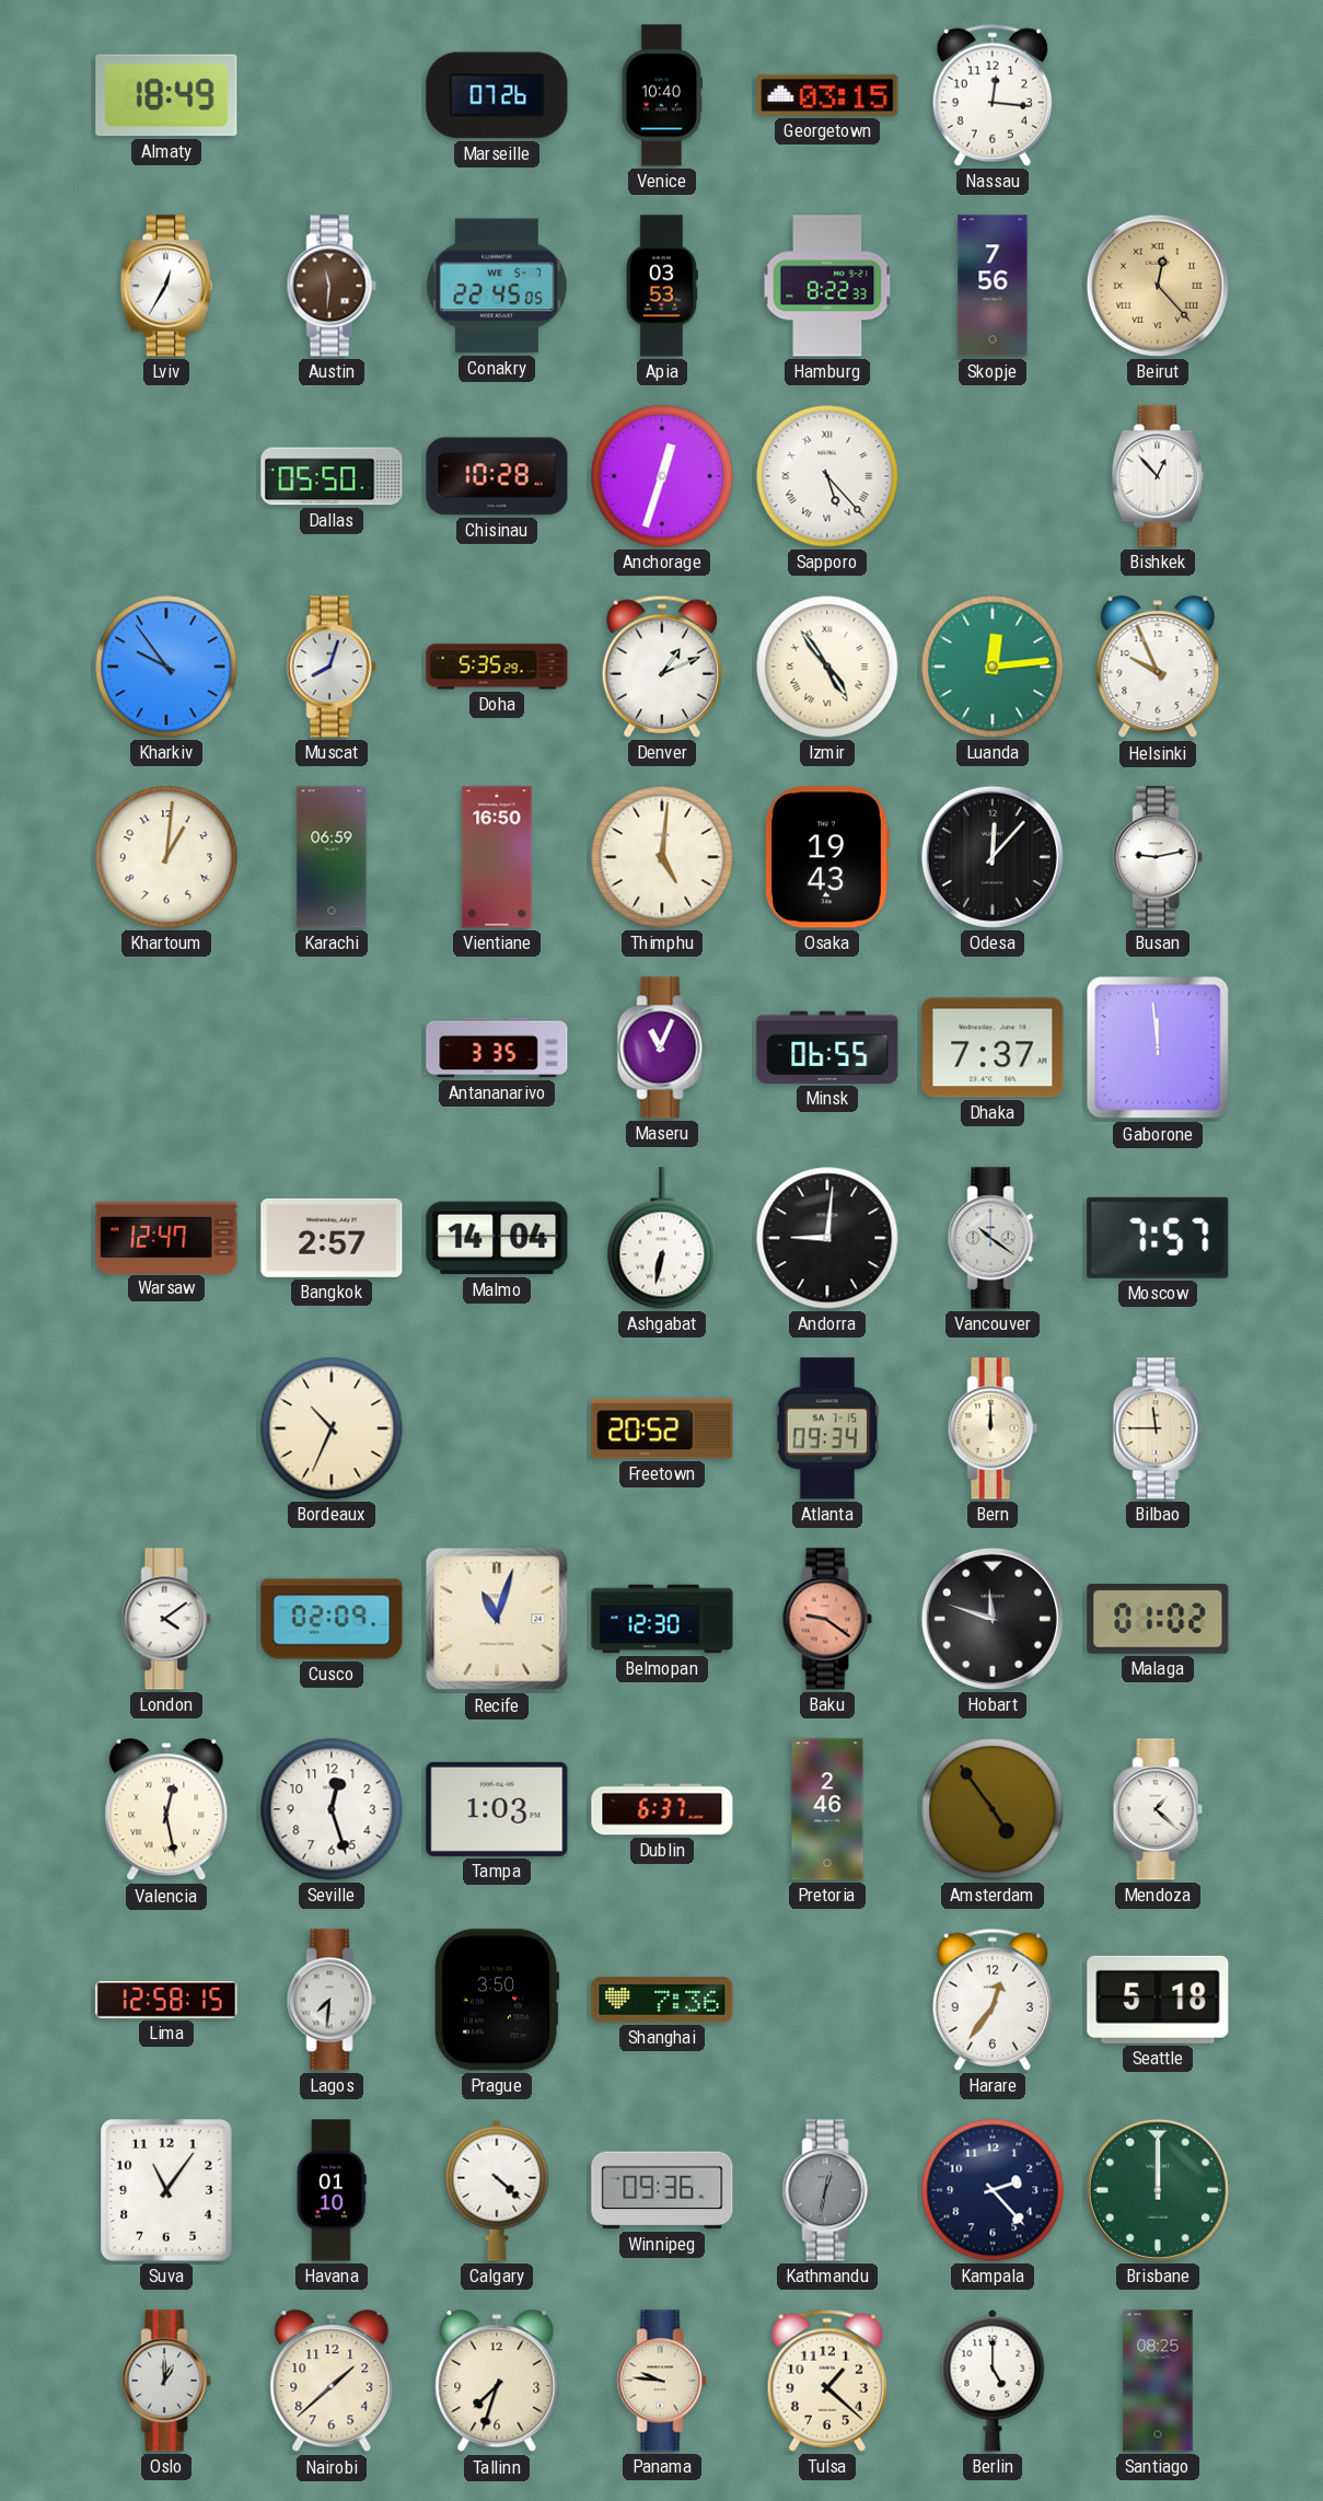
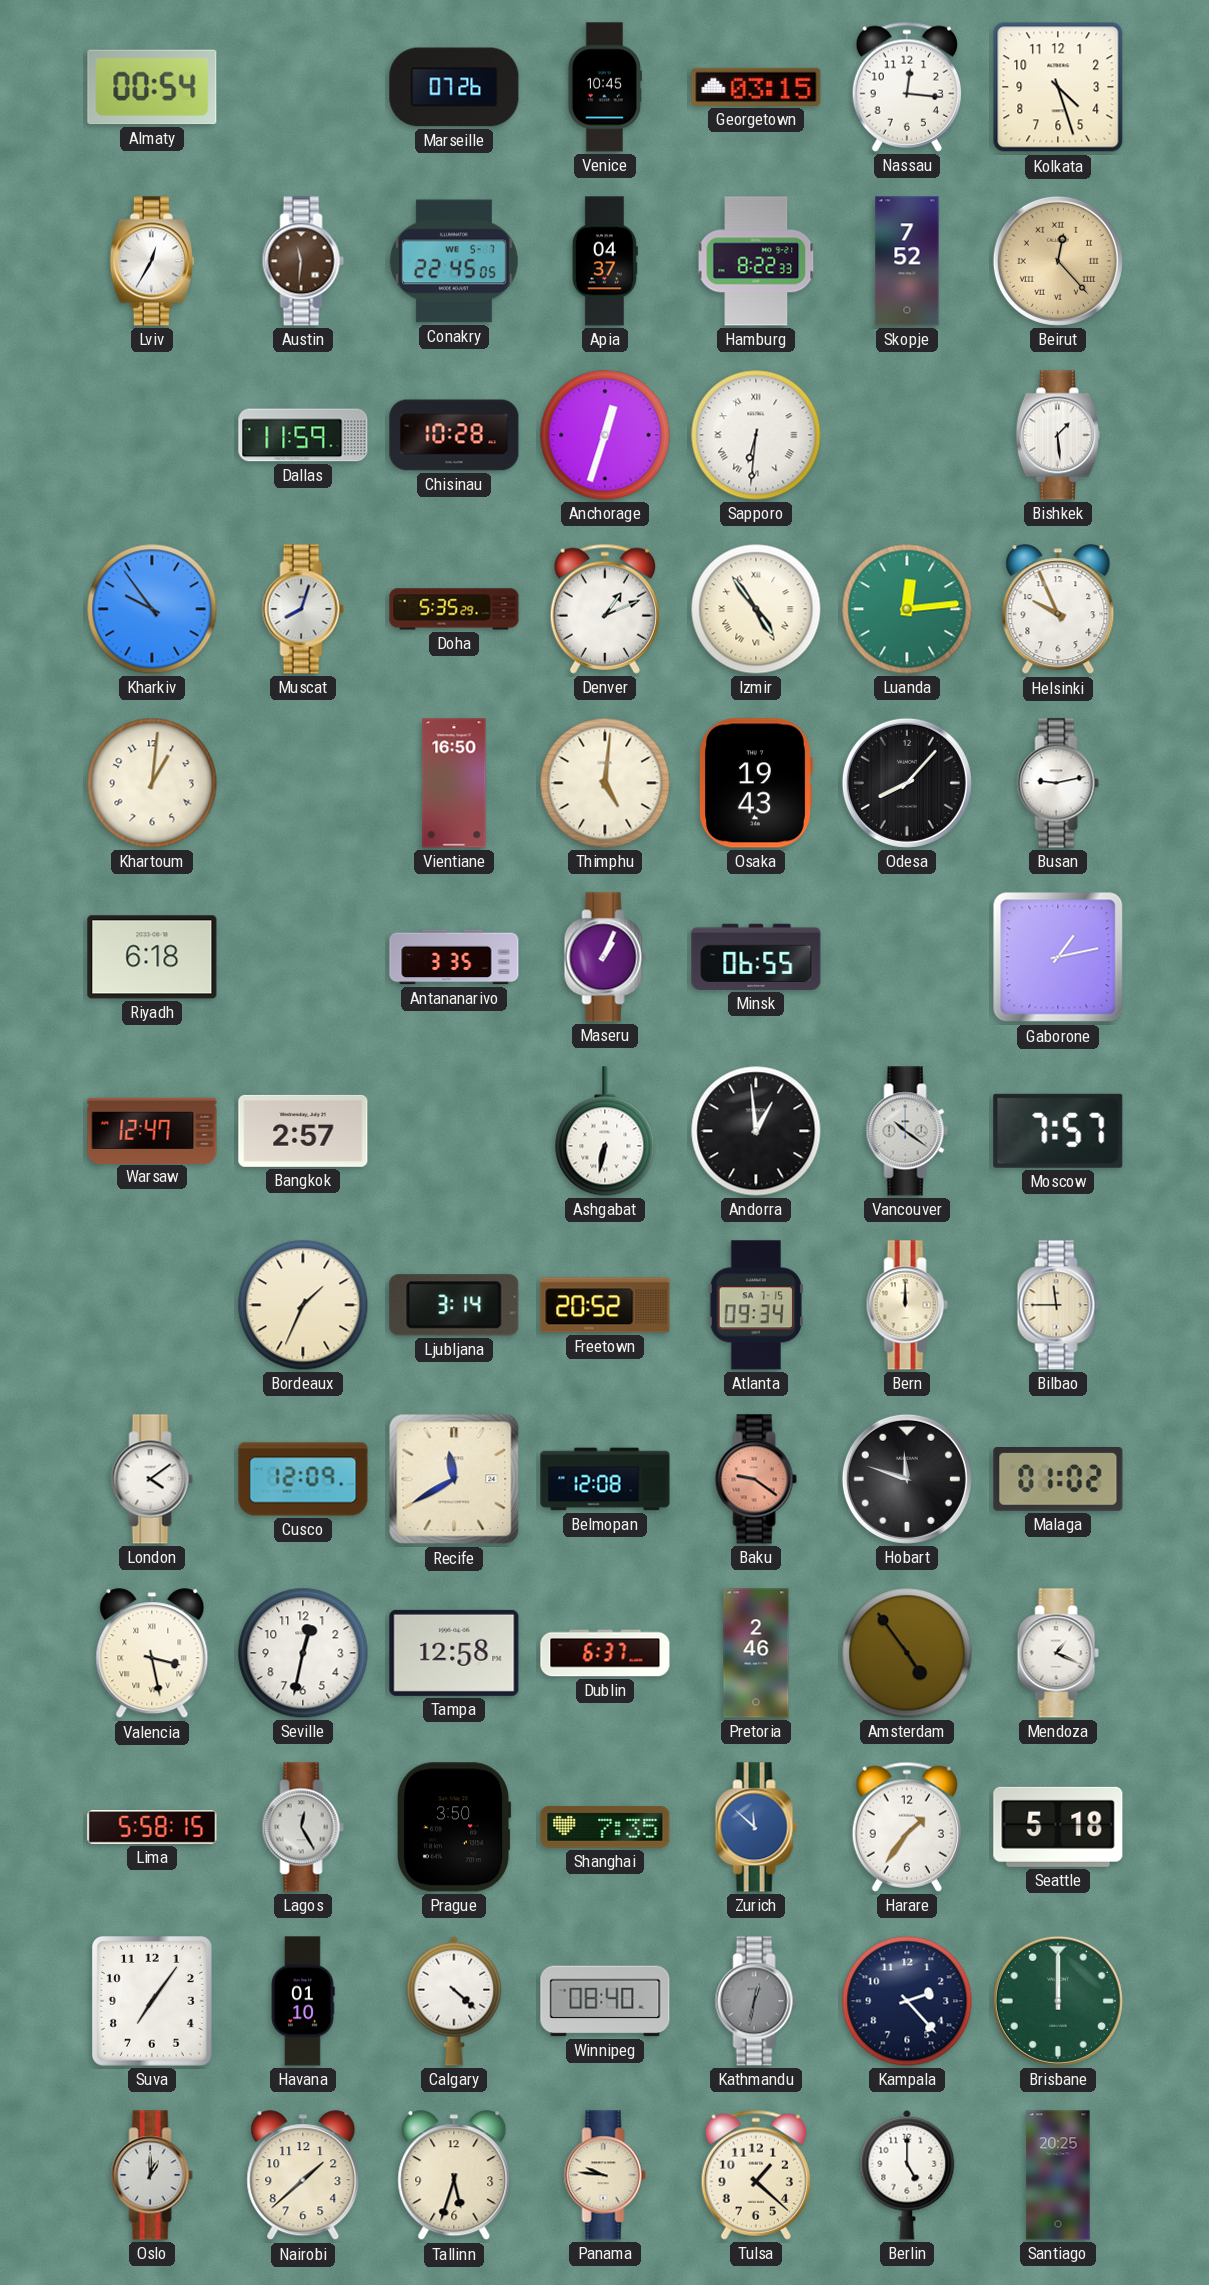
Almaty: 18:49 -> 00:54 (152, 87)
Venice: 10:40 -> 10:45 (605, 87)
Kolkata: none -> 4:27 (1058, 87)
Apia: 03:53 -> 04:37 (605, 261)
Skopje: 7:56 -> 7:52 (907, 261)
Dallas: 05:50 -> 11:59 (303, 435)
Sapporo: 5:23 -> 6:31 (756, 435)
Bishkek: 12:53 -> 1:29 (1058, 435)
Karachi: 06:59 -> none (332, 857)
Odesa: 12:07 -> 8:07 (907, 783)
Riyadh: none -> 6:18 (152, 957)
Maseru: 11:04 -> 1:04 (605, 957)
Dhaka: 7:37 -> none (993, 1047)
Gaborone: 11:59 -> 1:13 (1058, 957)
Malmo: 14:04 -> none (497, 1238)
Andorra: 9:01 -> 12:59 (756, 1131)
Bordeaux: 10:34 -> 1:34 (303, 1305)
Ljubljana: none -> 3:14 (454, 1305)
Cusco: 02:09 -> 12:09 (303, 1479)
Recife: 11:03 -> 11:40 (454, 1479)
Belmopan: 12:30 -> 12:08 (605, 1479)
Valencia: 12:28 -> 3:28 (152, 1654)
Seville: 12:27 -> 12:32 (303, 1653)
Tampa: 1:03 -> 12:58 (454, 1653)
Mendoza: 1:22 -> 1:19 (1058, 1653)
Lima: 12:58 -> 5:58 (152, 1828)
Lagos: 7:31 -> 12:25 (303, 1827)
Shanghai: 7:36 -> 7:35 (605, 1827)
Zurich: none -> 11:52 (756, 1827)
Harare: 12:36 -> 1:36 (907, 1827)
Suva: 11:06 -> 7:06 (152, 2001)
Winnipeg: 09:36 -> 08:40 (605, 2001)
Tallinn: 7:33 -> 5:33 (454, 2176)
Santiago: 08:25 -> 20:25 (1058, 2175)
